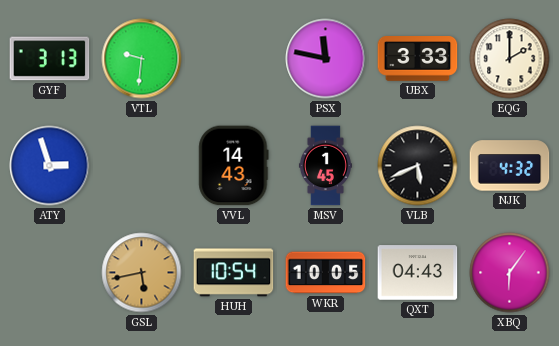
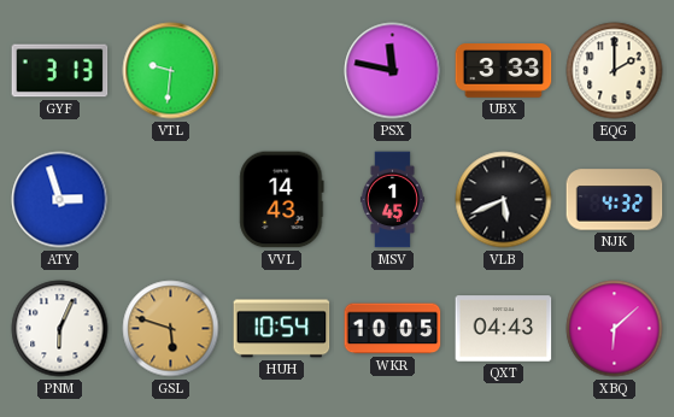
PNM: none -> 6:04 (60, 329)
GSL: 5:43 -> 5:48 (171, 329)
XBQ: 6:06 -> 6:08 (615, 329)
